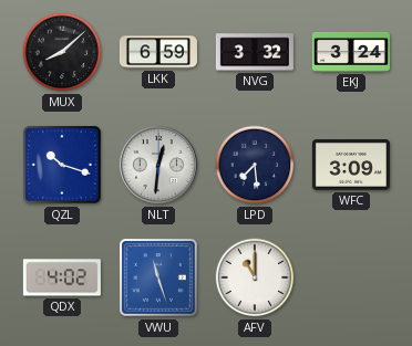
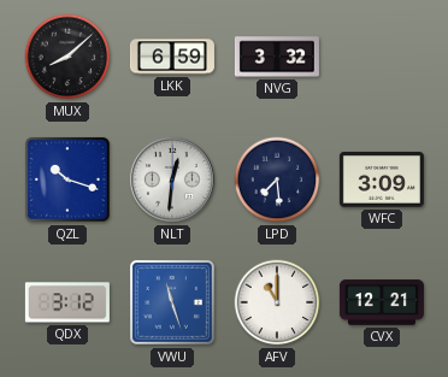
EKJ: 3:24 -> none (351, 52)
QDX: 4:02 -> 3:12 (67, 302)
CVX: none -> 12:21 (382, 302)
